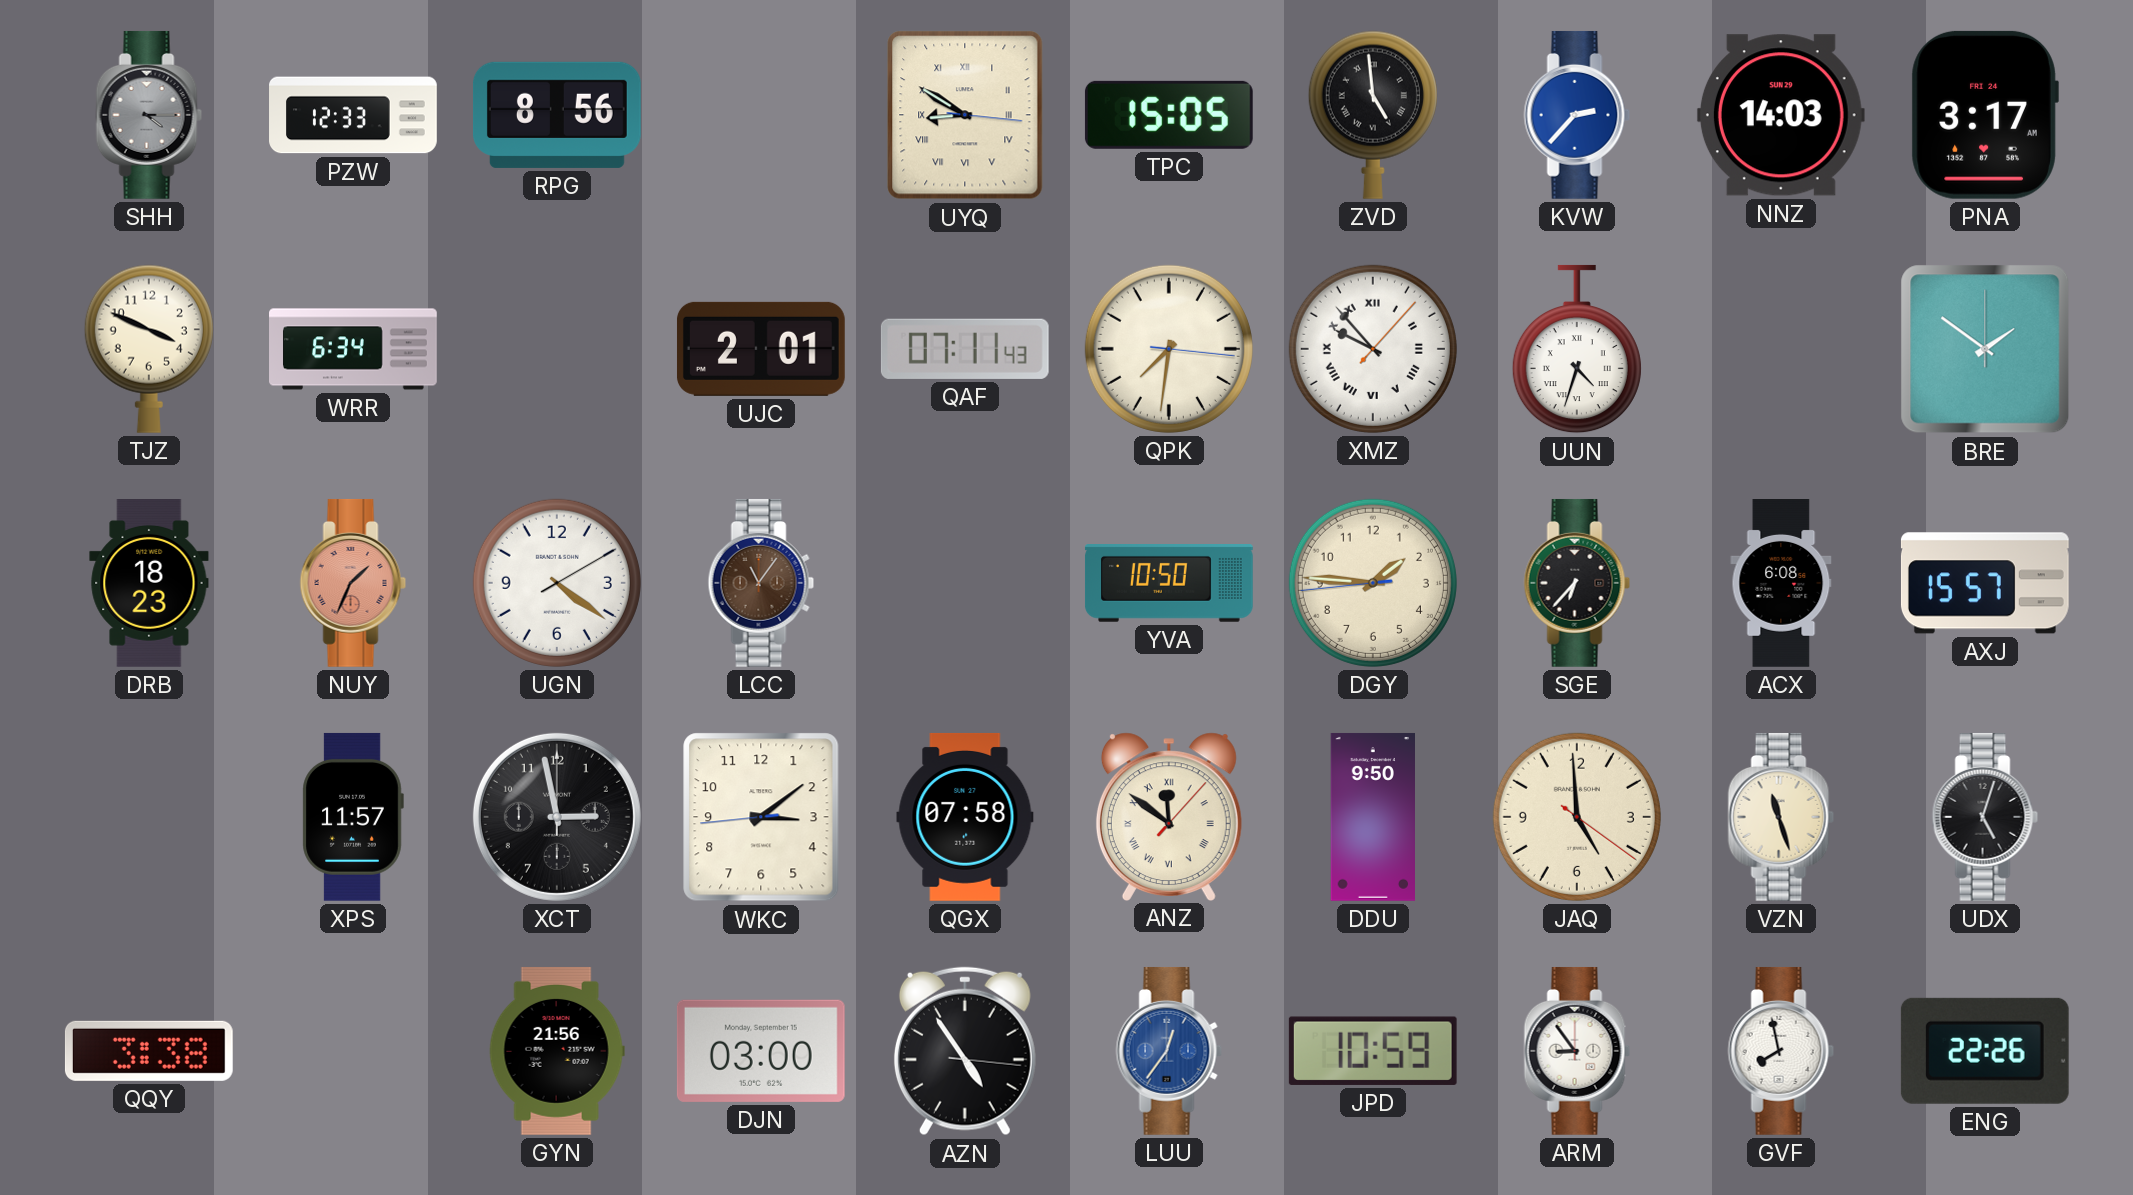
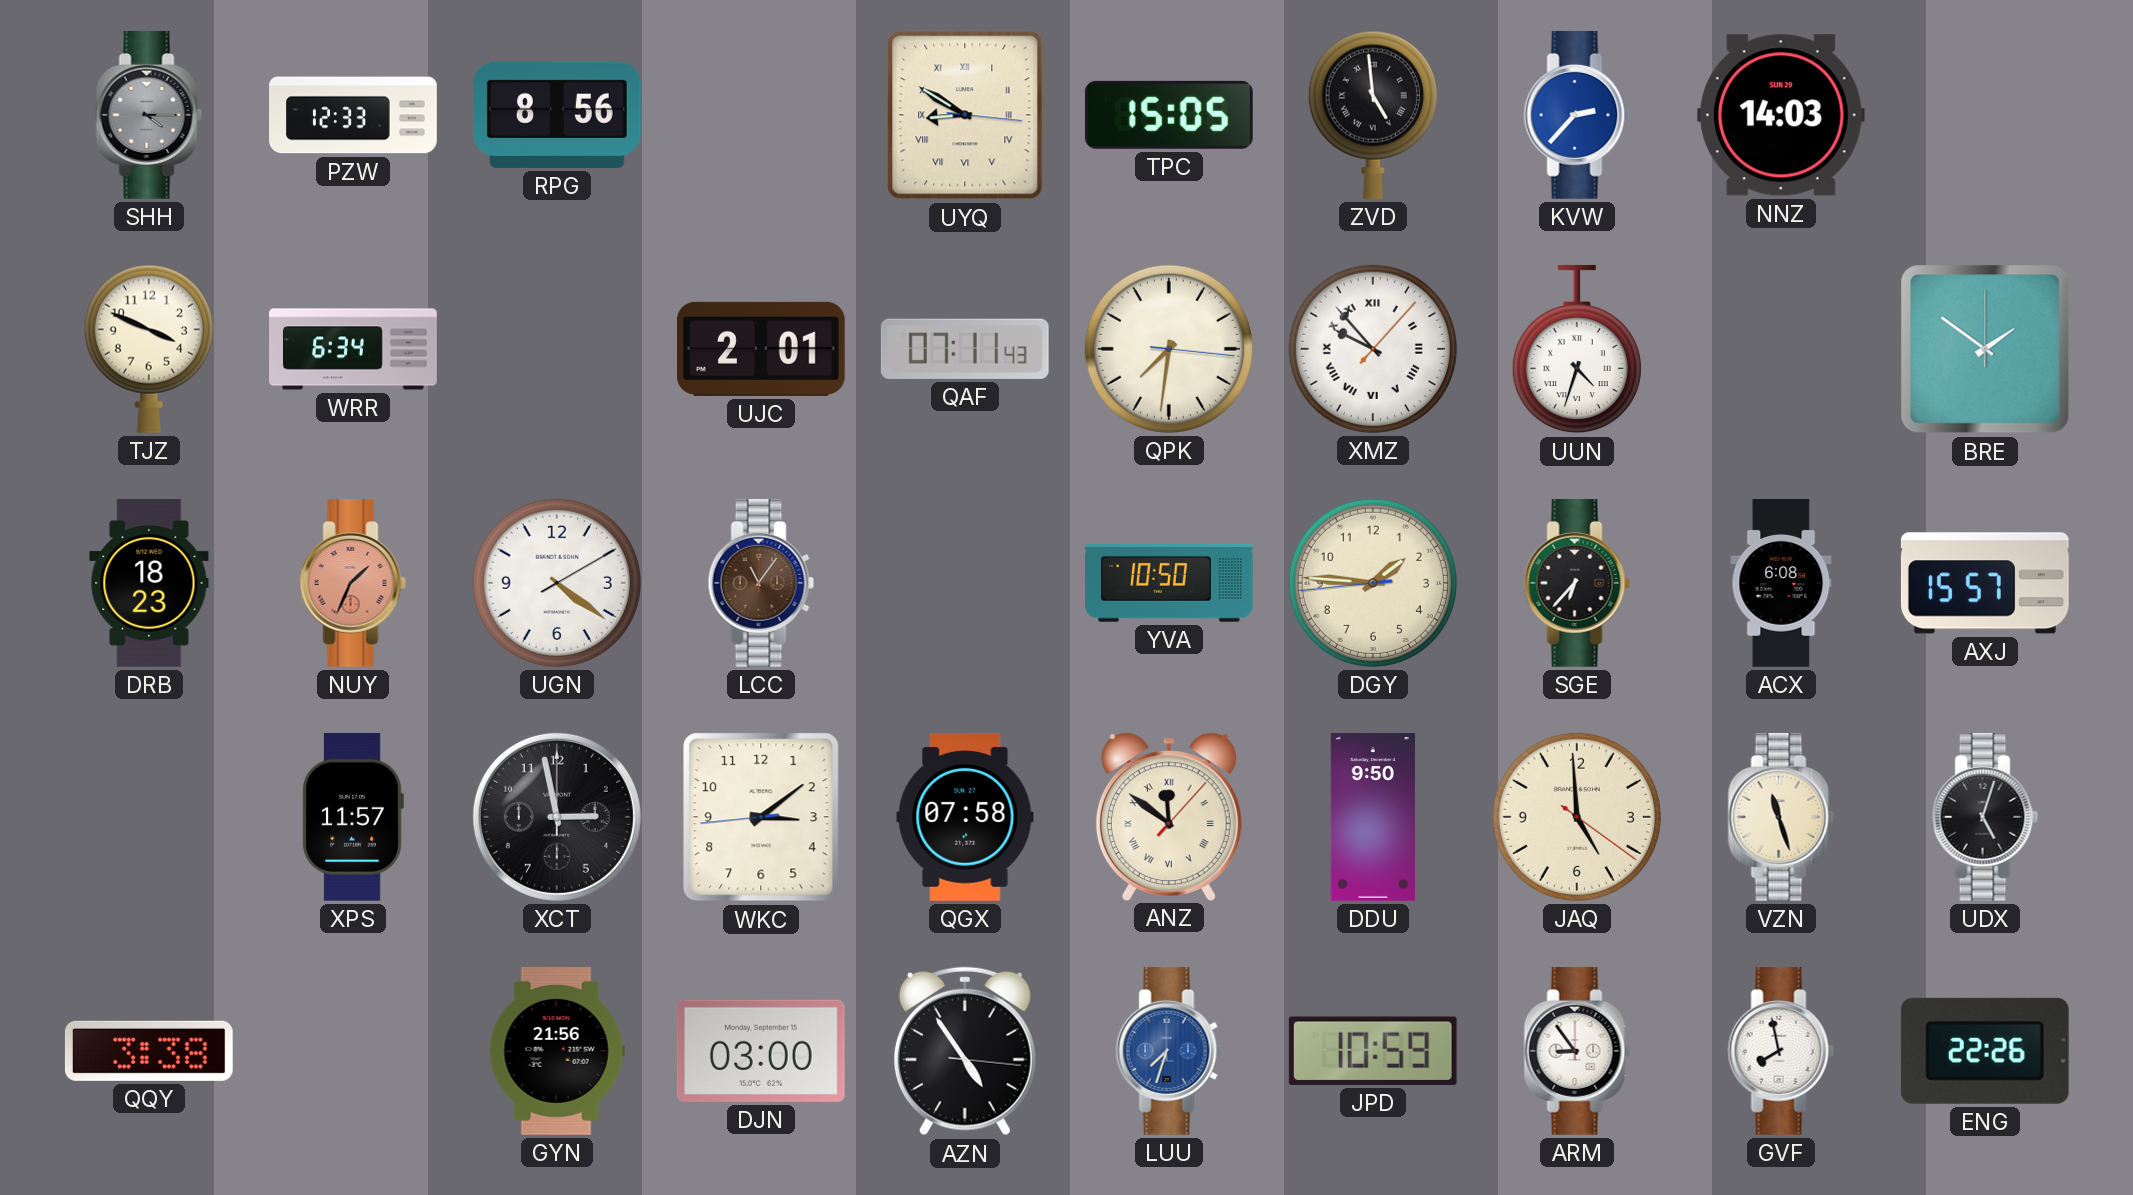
PNA: 3:17 -> none (1985, 115)
LUU: 12:36 -> 7:33 (1169, 1051)
